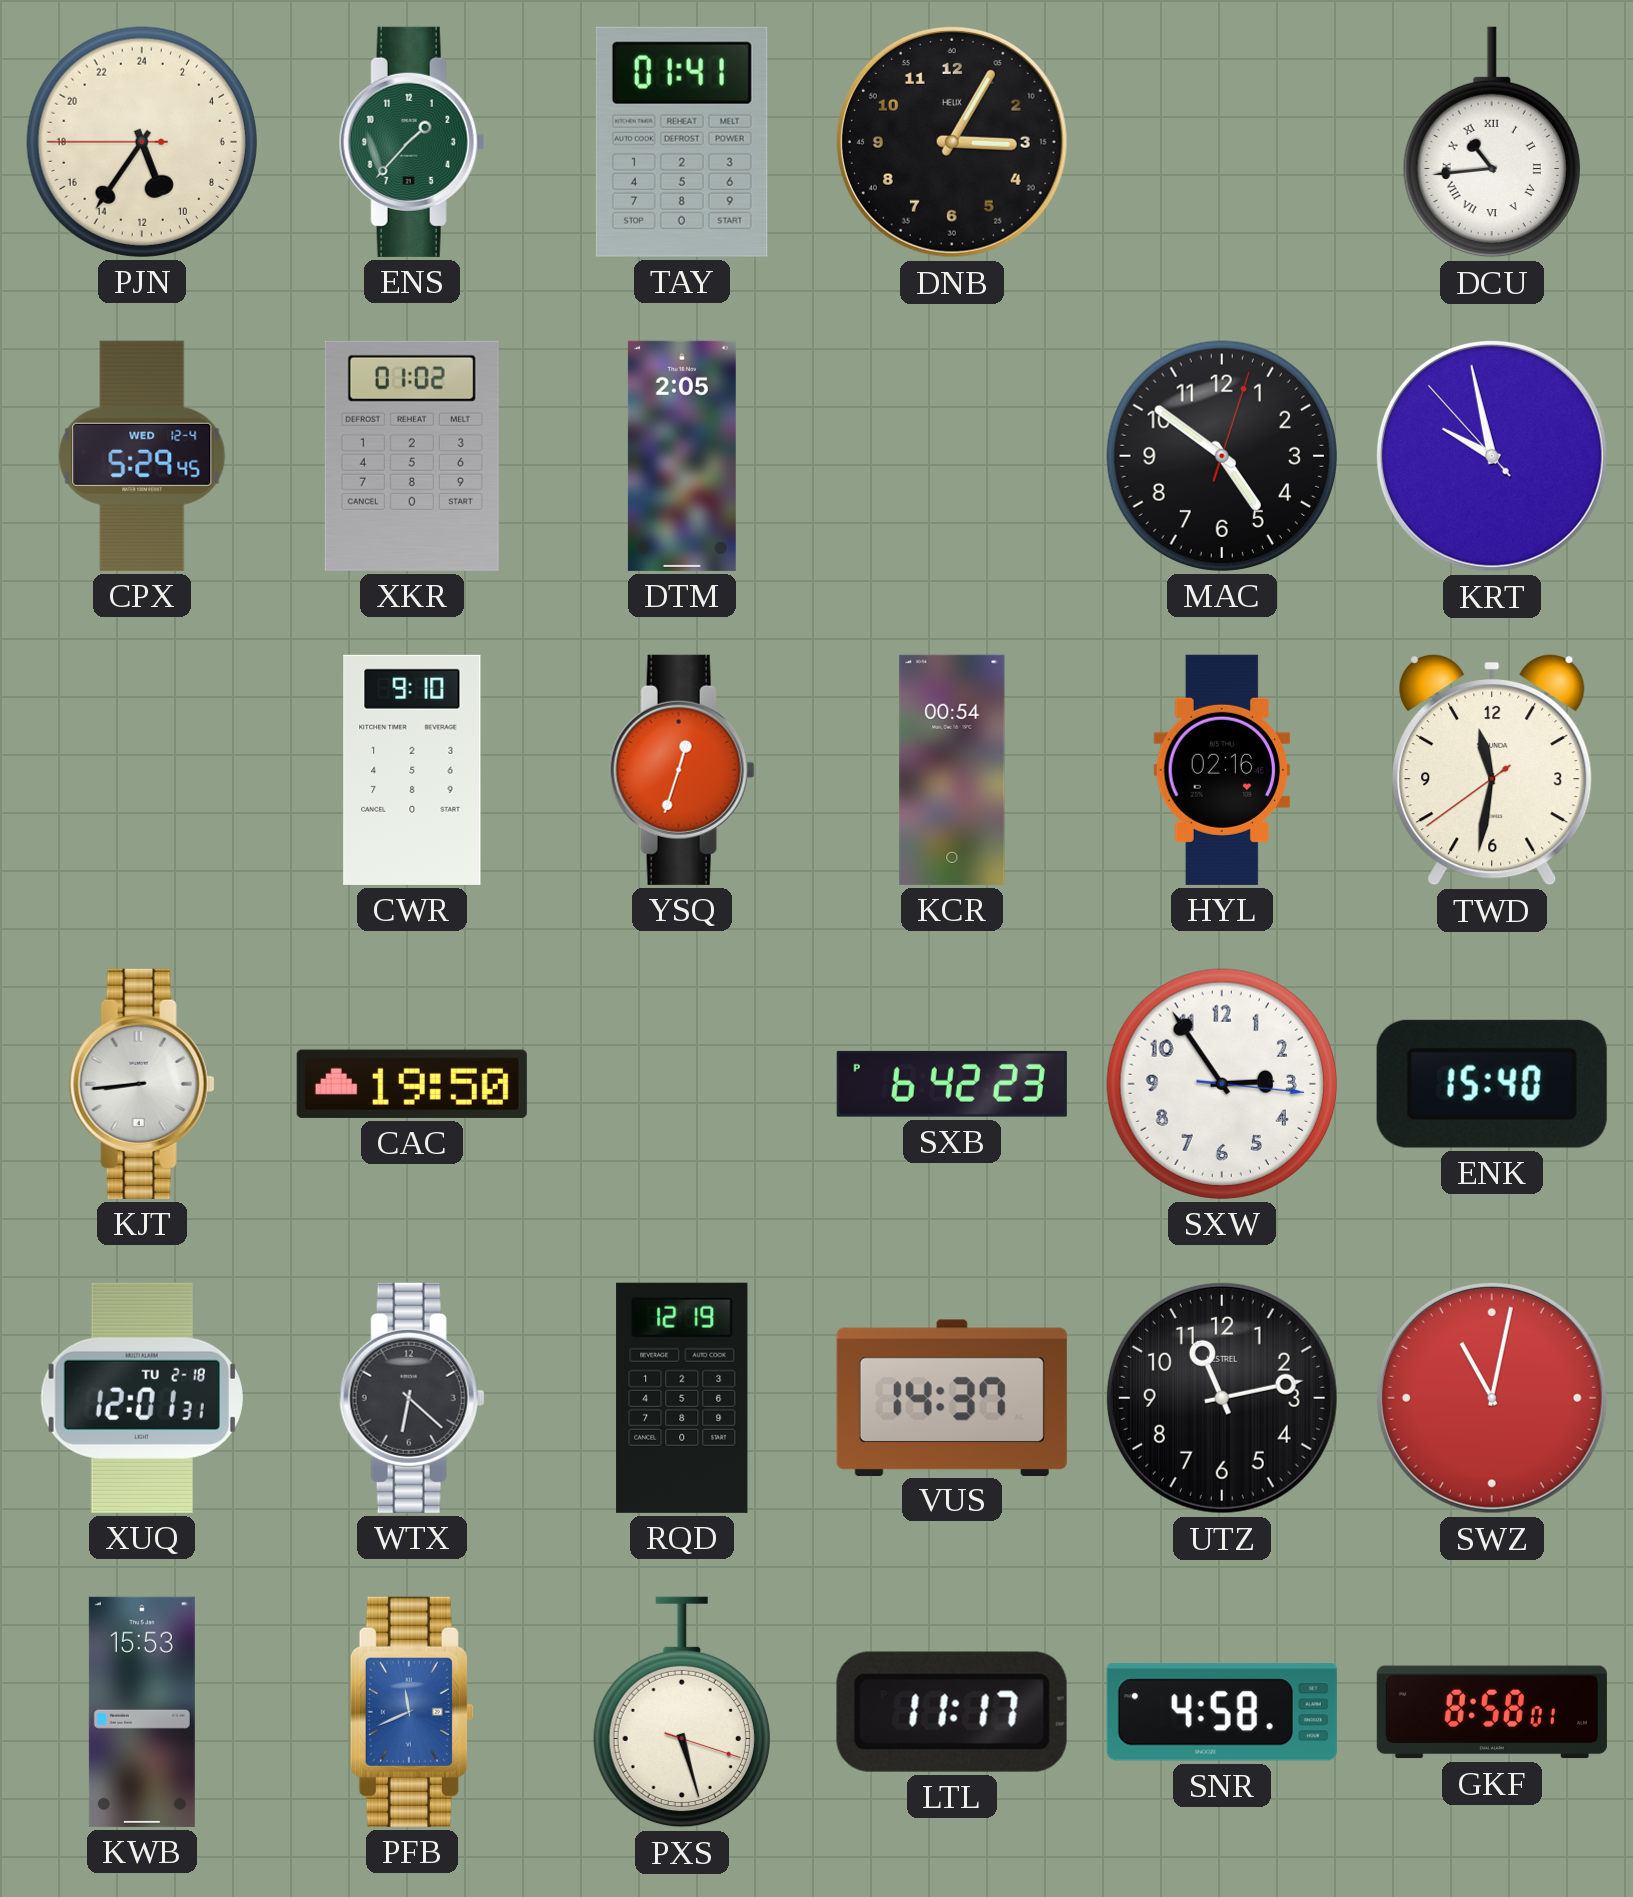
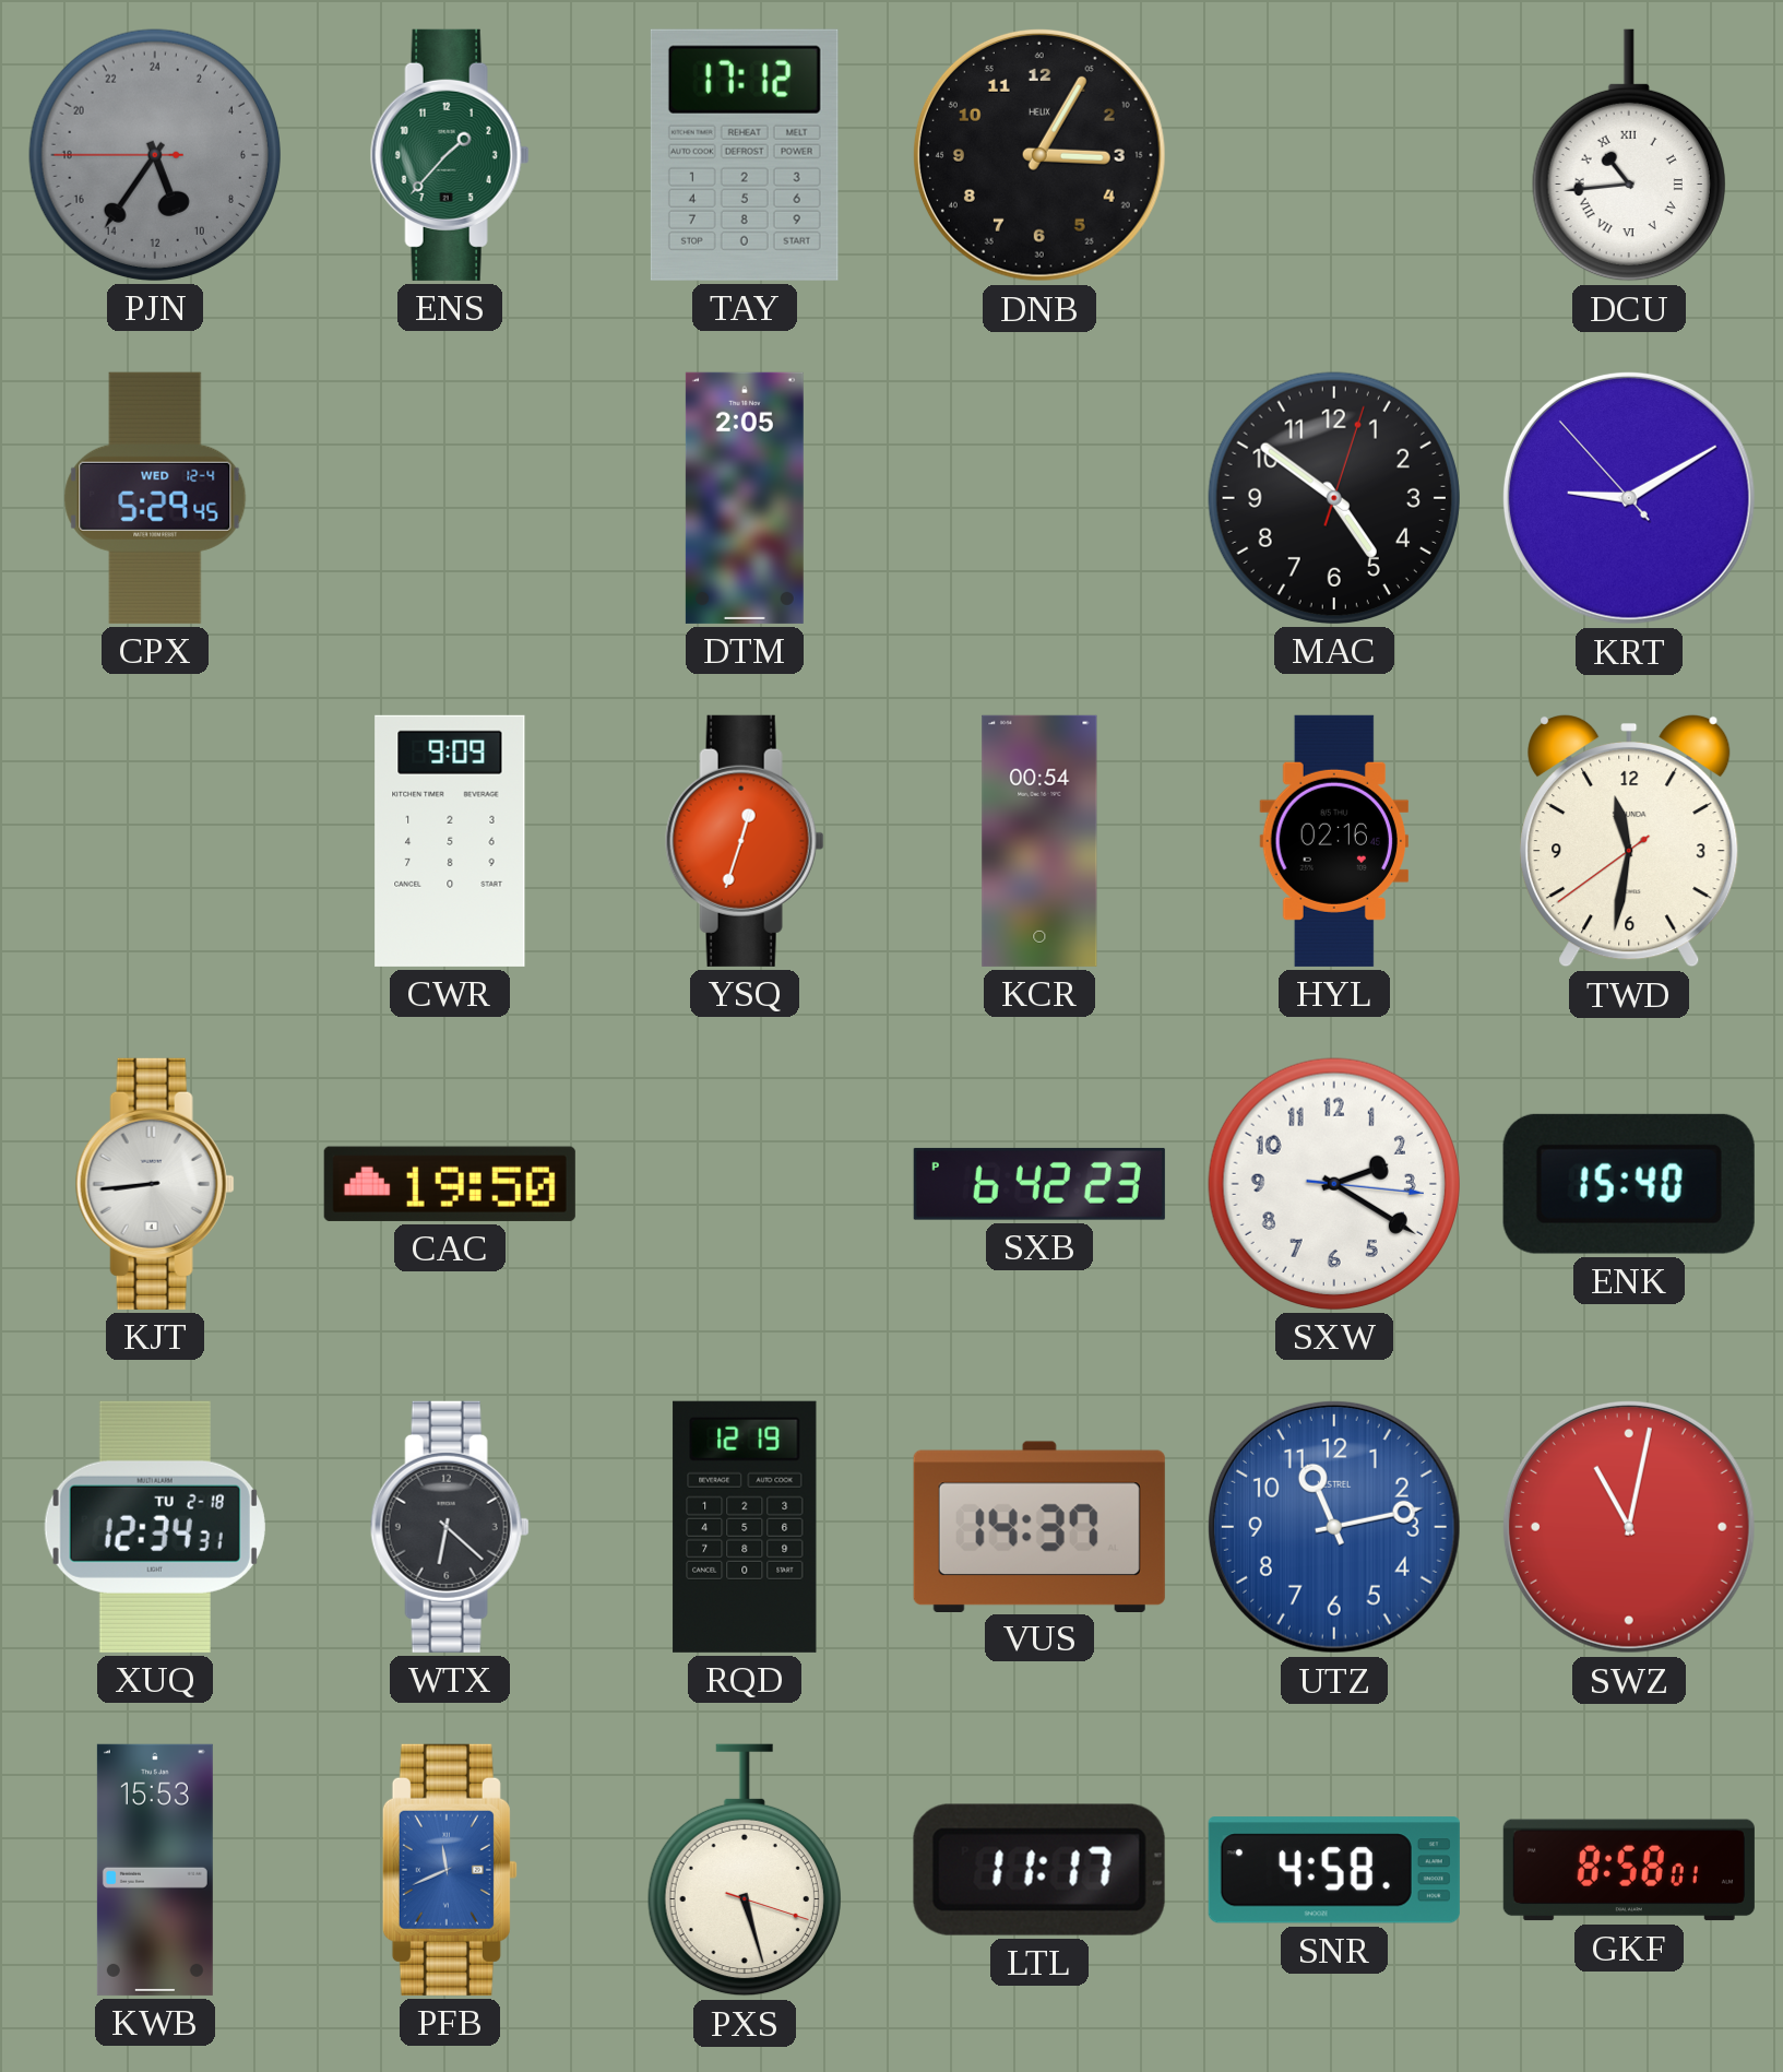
PJN dial: cream -> grey (155, 155)
TAY: 01:41 -> 17:12 (745, 155)
XKR: 01:02 -> none (412, 456)
KRT: 9:57 -> 9:09 (1629, 498)
CWR: 9:10 -> 9:09 (450, 841)
SXW: 2:54 -> 2:20 (1334, 1184)
XUQ: 12:01 -> 12:34 (155, 1527)
UTZ dial: black -> blue (1334, 1527)
